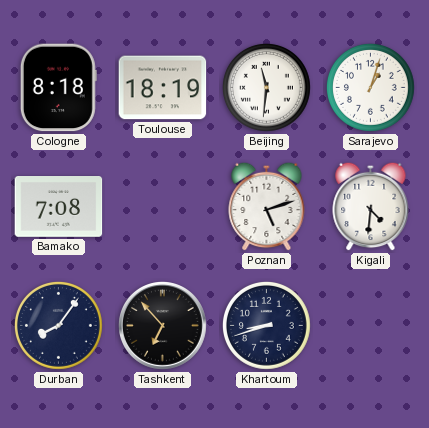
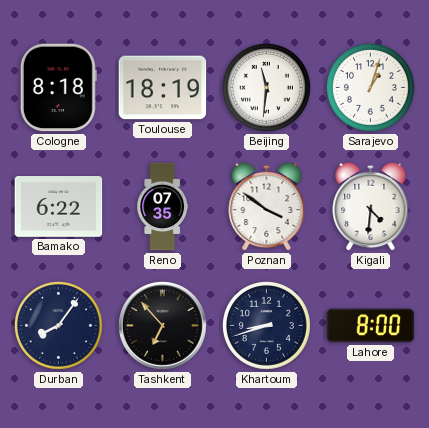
Bamako: 7:08 -> 6:22 (59, 207)
Reno: none -> 07:35 (163, 207)
Poznan: 5:12 -> 3:51 (267, 206)
Lahore: none -> 8:00 (371, 326)
